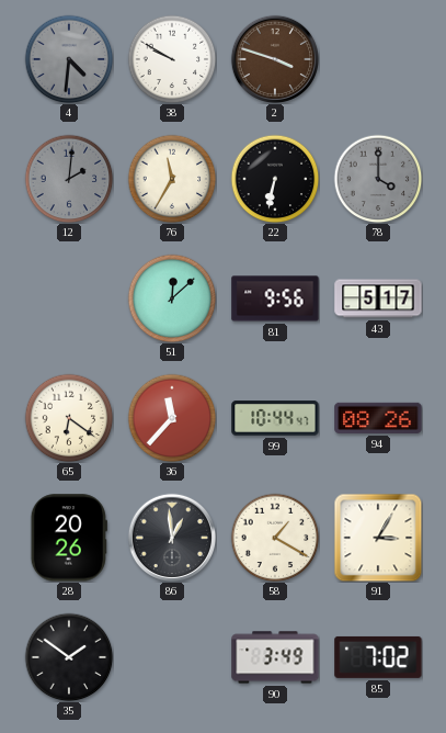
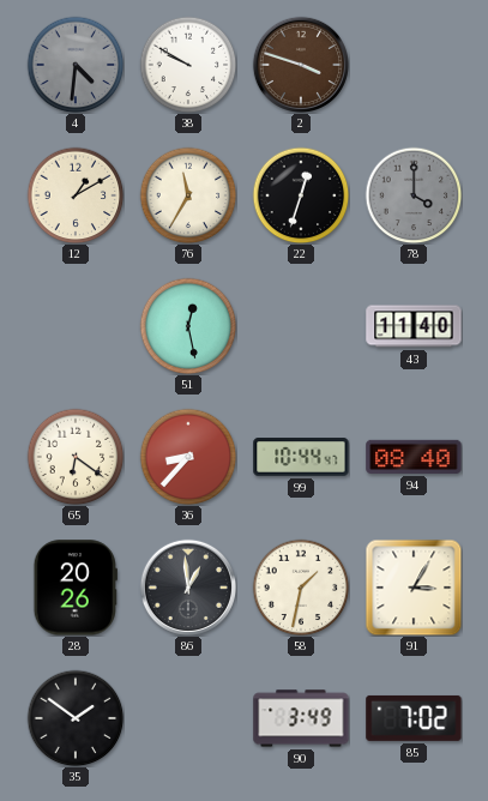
12: 2:01 -> 1:10 (76, 195)
12 dial: grey -> cream (76, 195)
22: 6:32 -> 12:33 (301, 195)
51: 12:08 -> 12:28 (188, 326)
81: 9:56 -> none (275, 298)
43: 5:17 -> 11:40 (414, 326)
36: 11:37 -> 8:37 (188, 457)
94: 08:26 -> 08:40 (414, 457)
58: 1:20 -> 1:32 (301, 588)
